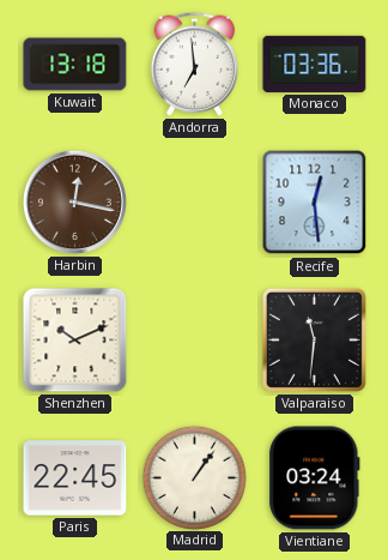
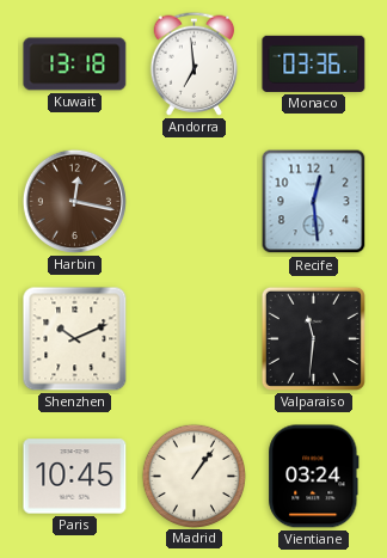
Paris: 22:45 -> 10:45 (75, 477)
